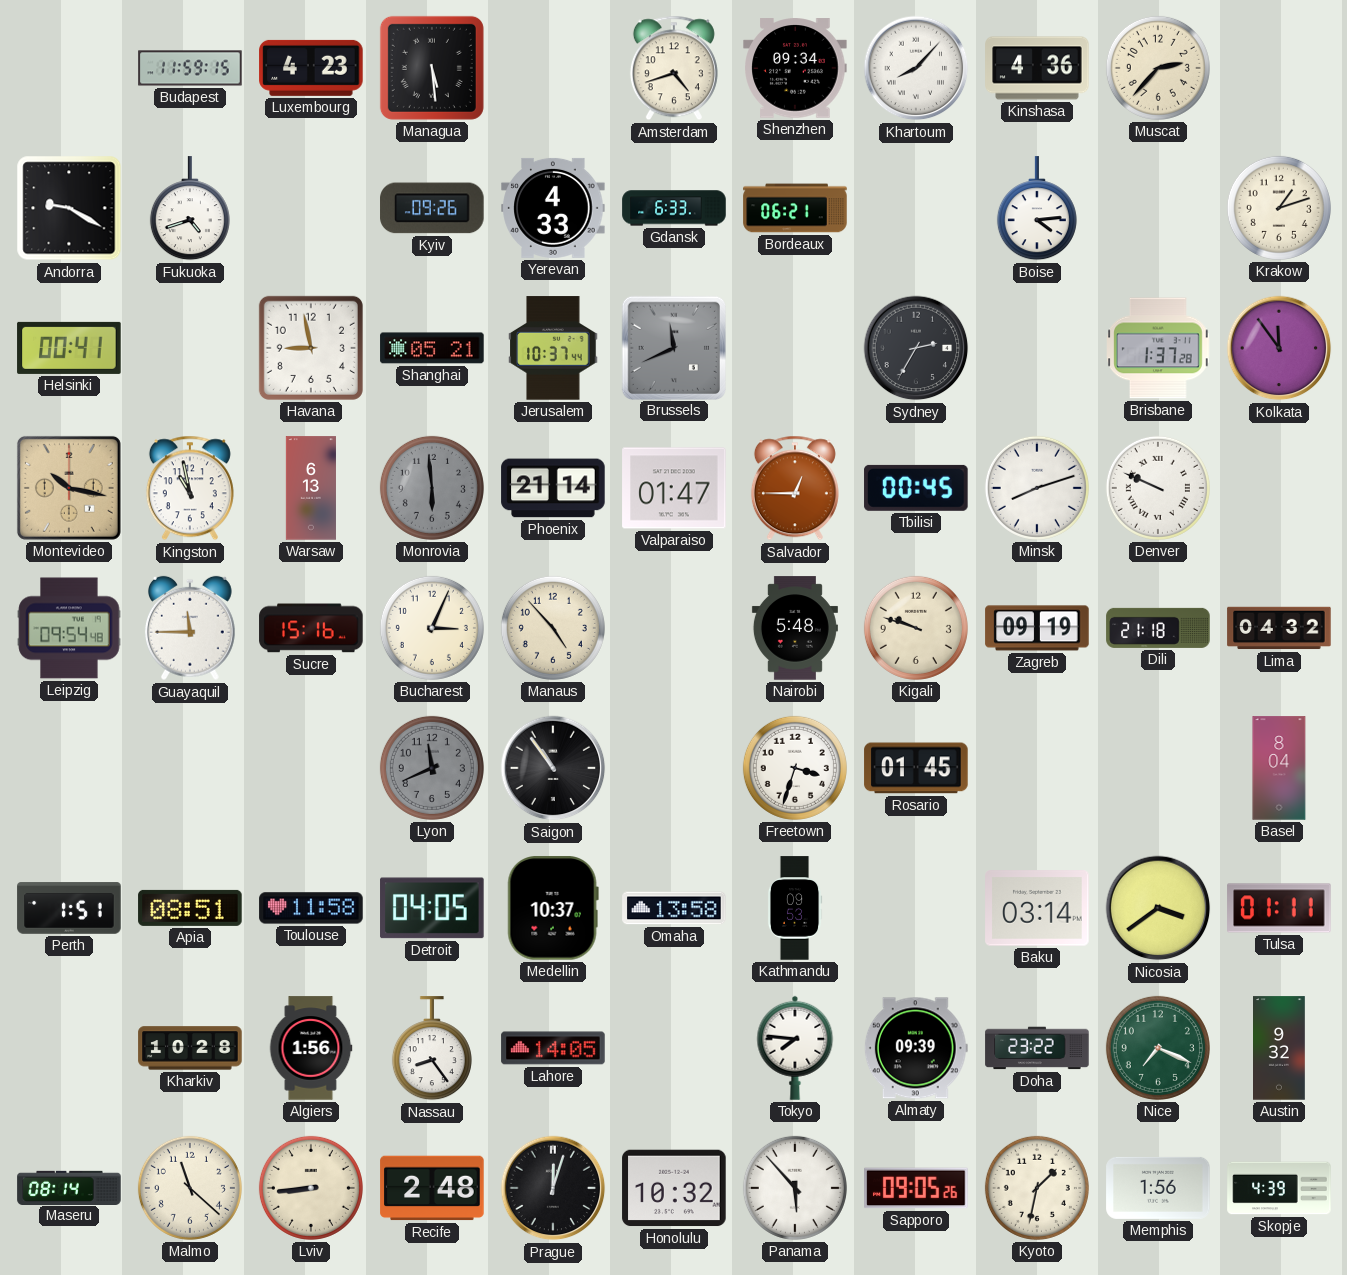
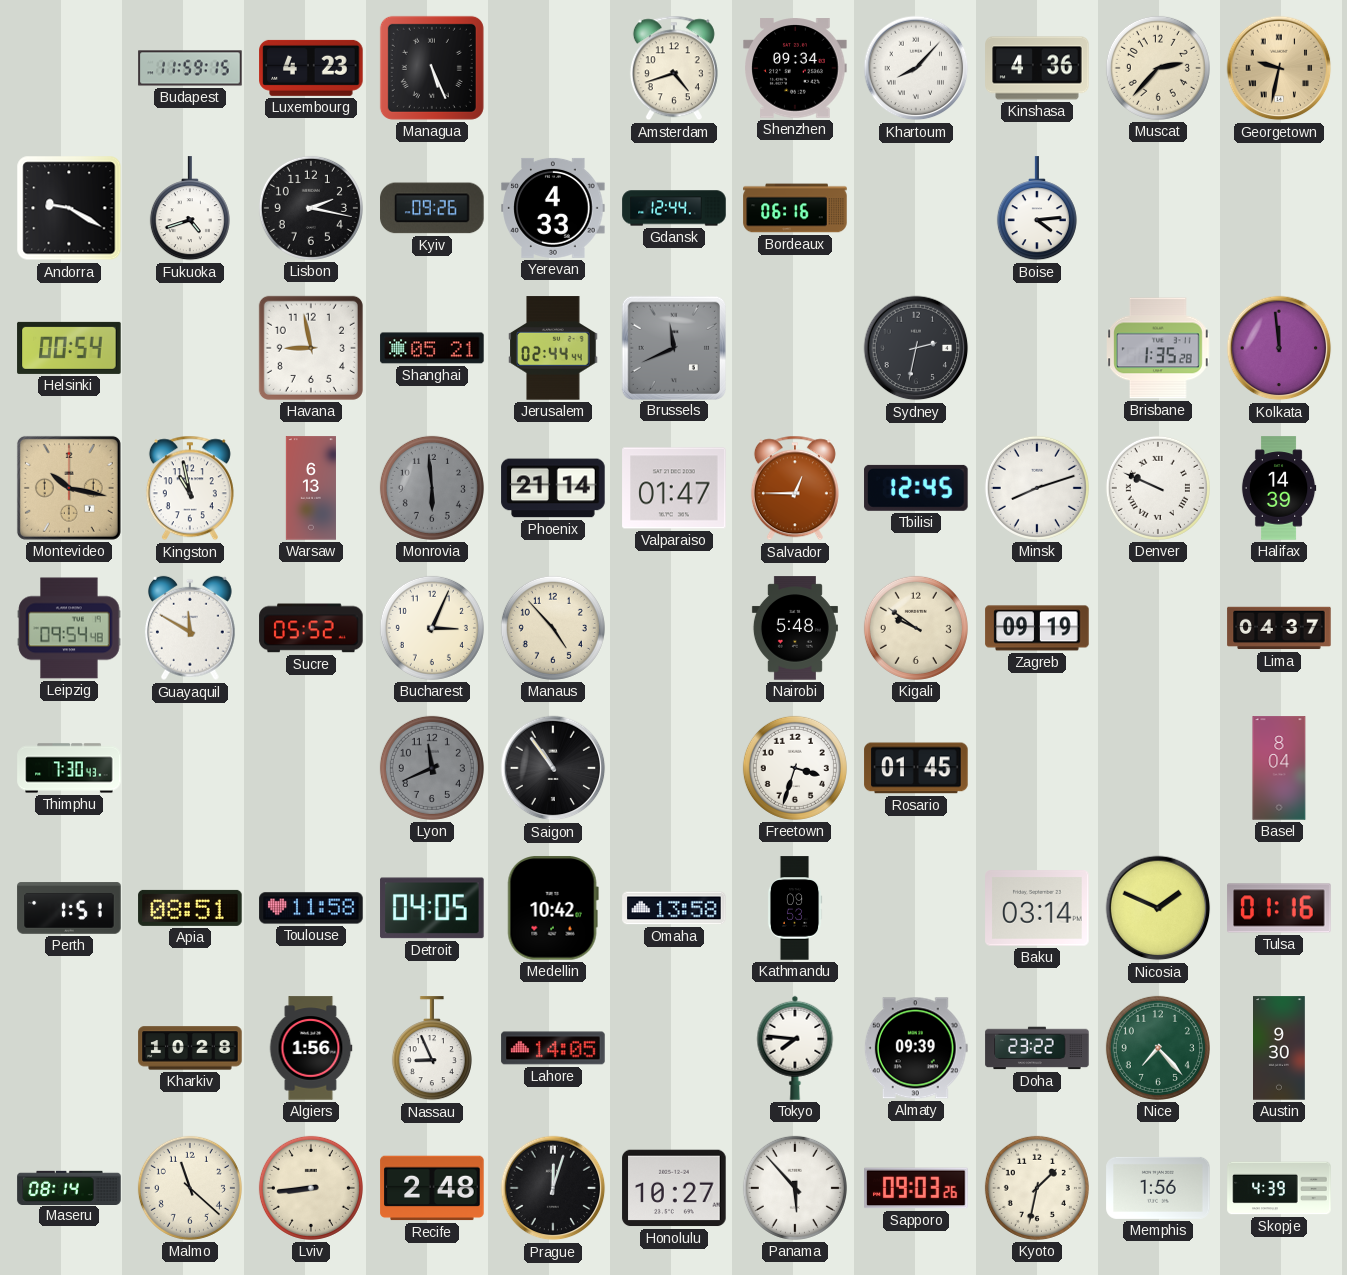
Managua: 5:29 -> 5:26 (432, 68)
Georgetown: none -> 9:32 (1279, 68)
Lisbon: none -> 2:17 (311, 208)
Gdansk: 6:33 -> 12:44 (674, 208)
Bordeaux: 06:21 -> 06:16 (795, 208)
Krakow: 1:12 -> none (1279, 208)
Helsinki: 00:41 -> 00:54 (69, 348)
Jerusalem: 10:37 -> 02:44 (553, 348)
Sydney: 2:35 -> 2:32 (916, 348)
Brisbane: 1:37 -> 1:35 (1159, 348)
Kolkata: 11:54 -> 11:59 (1279, 348)
Tbilisi: 00:45 -> 12:45 (916, 488)
Halifax: none -> 14:39 (1279, 488)
Guayaquil: 11:45 -> 11:50 (190, 628)
Sucre: 15:16 -> 05:52 (311, 628)
Kigali: 9:48 -> 9:51 (916, 628)
Dili: 21:18 -> none (1158, 628)
Lima: 04:32 -> 04:37 (1279, 628)
Thimphu: none -> 7:30 (69, 768)
Medellin: 10:37 -> 10:42 (553, 908)
Nicosia: 3:39 -> 1:49 (1158, 908)
Tulsa: 01:11 -> 01:16 (1279, 908)
Nassau: 8:24 -> 8:56 (432, 1049)
Nice: 7:19 -> 7:23 (1158, 1048)
Austin: 9:32 -> 9:30 (1280, 1048)
Honolulu: 10:32 -> 10:27 (674, 1188)
Sapporo: 09:05 -> 09:03 (916, 1188)
